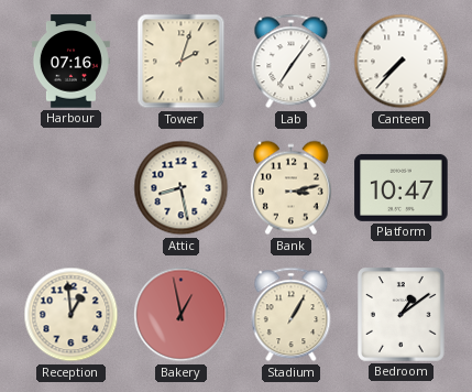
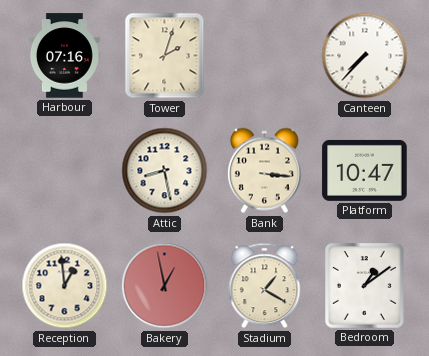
Lab: 7:06 -> none (292, 62)
Bank: 3:13 -> 3:16 (264, 171)
Stadium: 1:05 -> 1:20 (265, 286)
